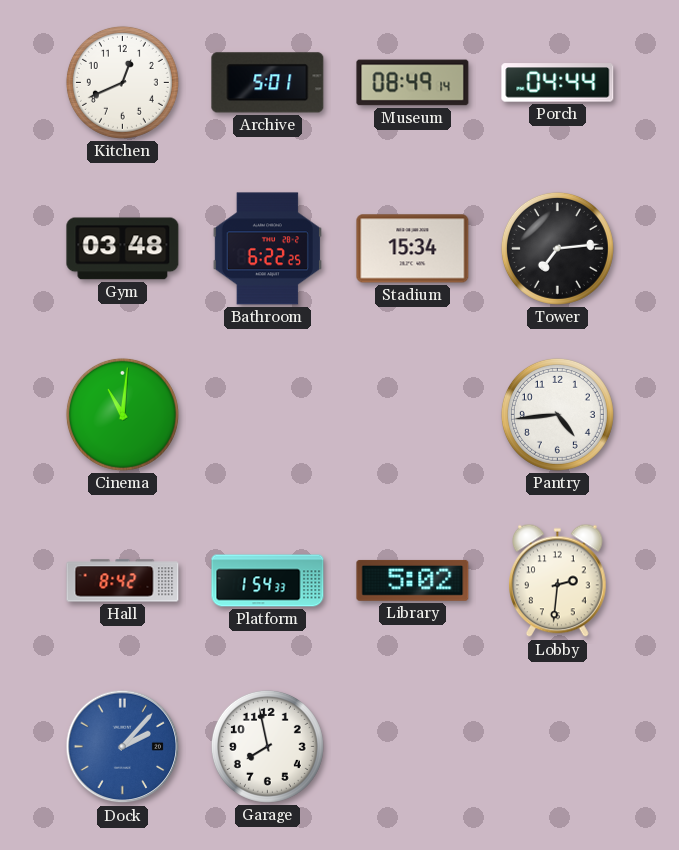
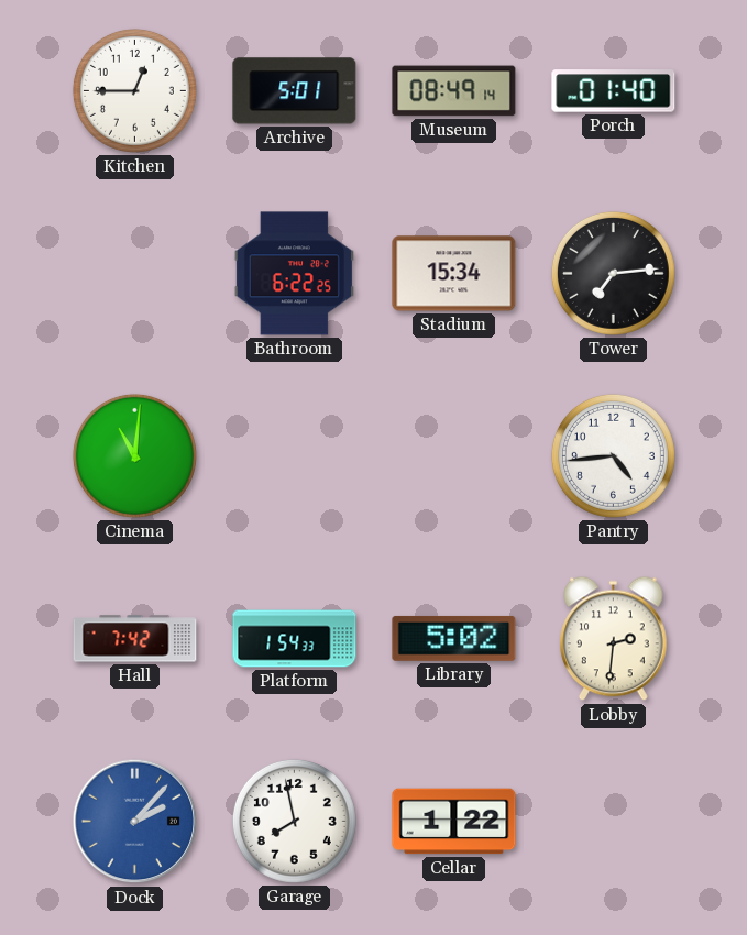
Kitchen: 12:41 -> 12:45 (134, 90)
Porch: 04:44 -> 01:40 (614, 91)
Gym: 03:48 -> none (123, 249)
Hall: 8:42 -> 7:42 (135, 639)
Cellar: none -> 1:22 (454, 822)
